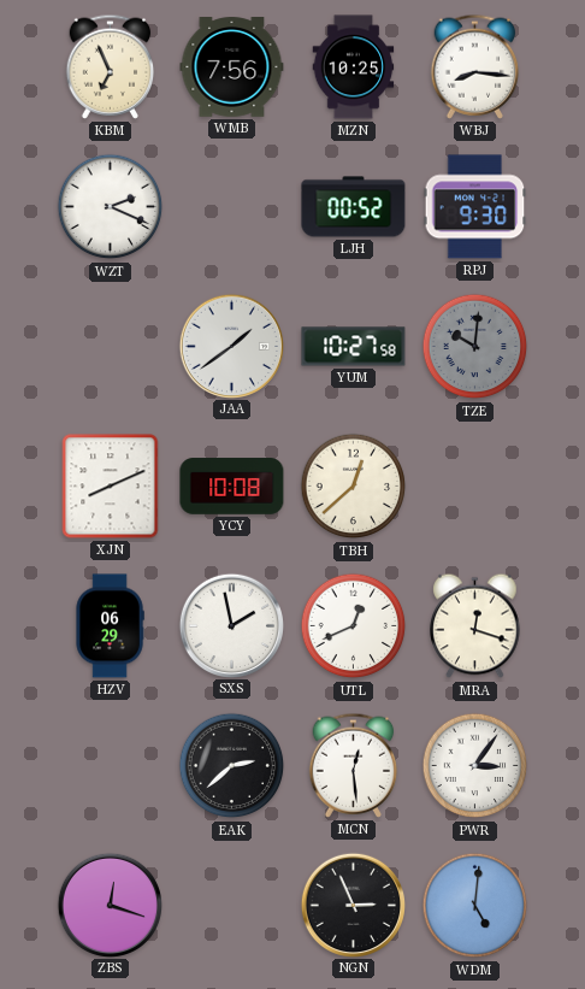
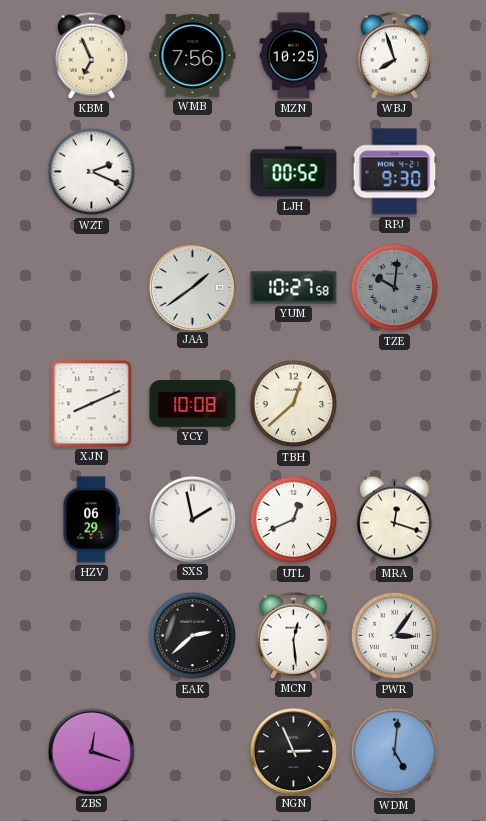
WBJ: 8:16 -> 7:57 (395, 55)
